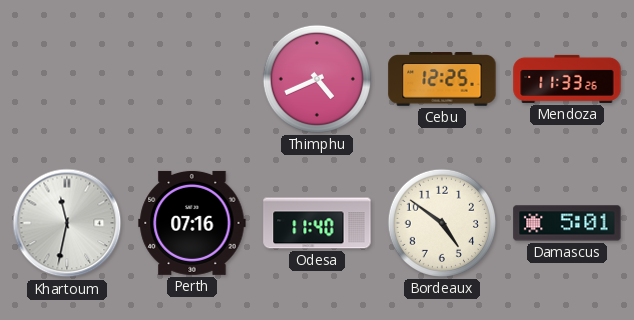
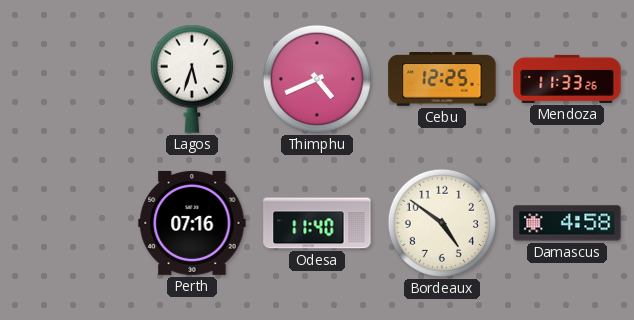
Lagos: none -> 5:33 (192, 79)
Khartoum: 11:32 -> none (67, 223)
Damascus: 5:01 -> 4:58 (567, 223)
